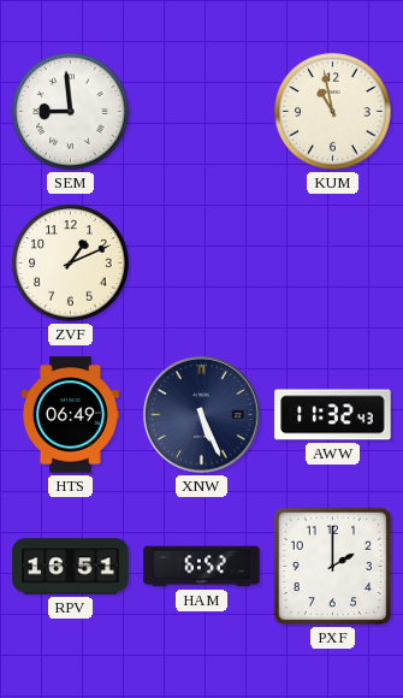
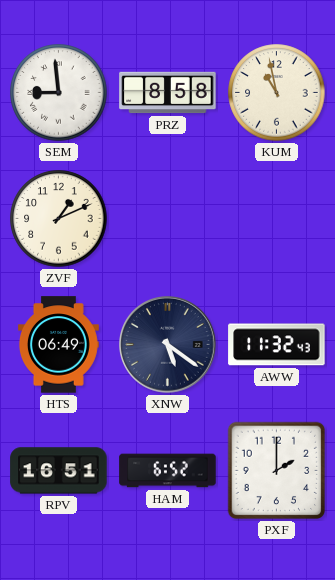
PRZ: none -> 8:58 (168, 93)
XNW: 5:26 -> 5:21 (168, 345)
